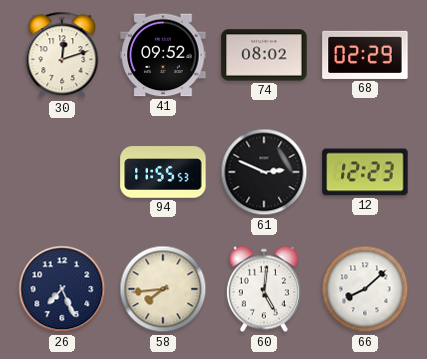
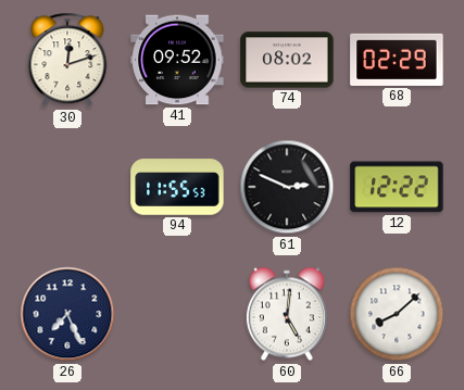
12: 12:23 -> 12:22 (397, 187)
58: 7:44 -> none (163, 289)
